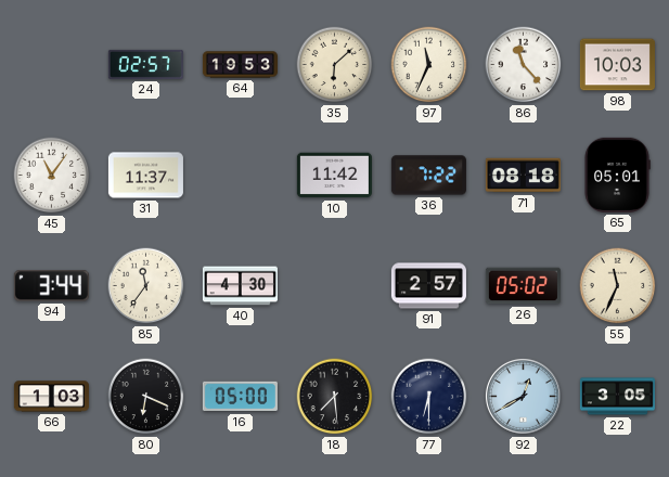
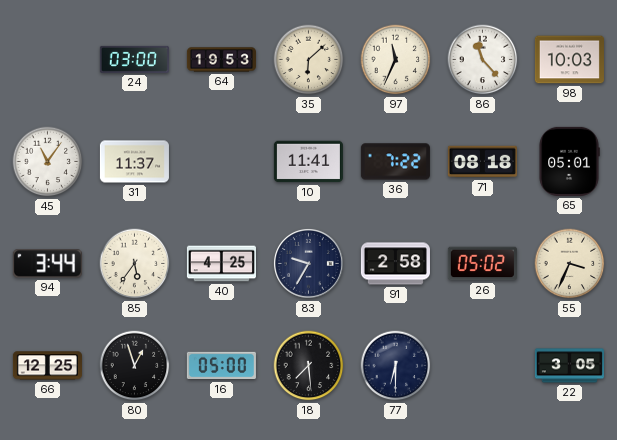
24: 02:57 -> 03:00 (134, 59)
10: 11:42 -> 11:41 (308, 162)
85: 11:36 -> 5:36 (135, 264)
40: 4:30 -> 4:25 (221, 264)
83: none -> 9:35 (308, 263)
91: 2:57 -> 2:58 (395, 264)
55: 11:34 -> 3:34 (570, 264)
66: 1:03 -> 12:25 (47, 366)
80: 6:19 -> 12:57 (135, 366)
92: 12:40 -> none (523, 396)
